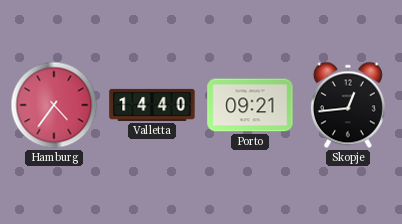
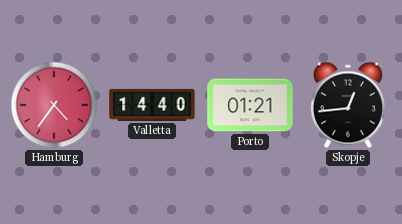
Porto: 09:21 -> 01:21 (250, 105)
